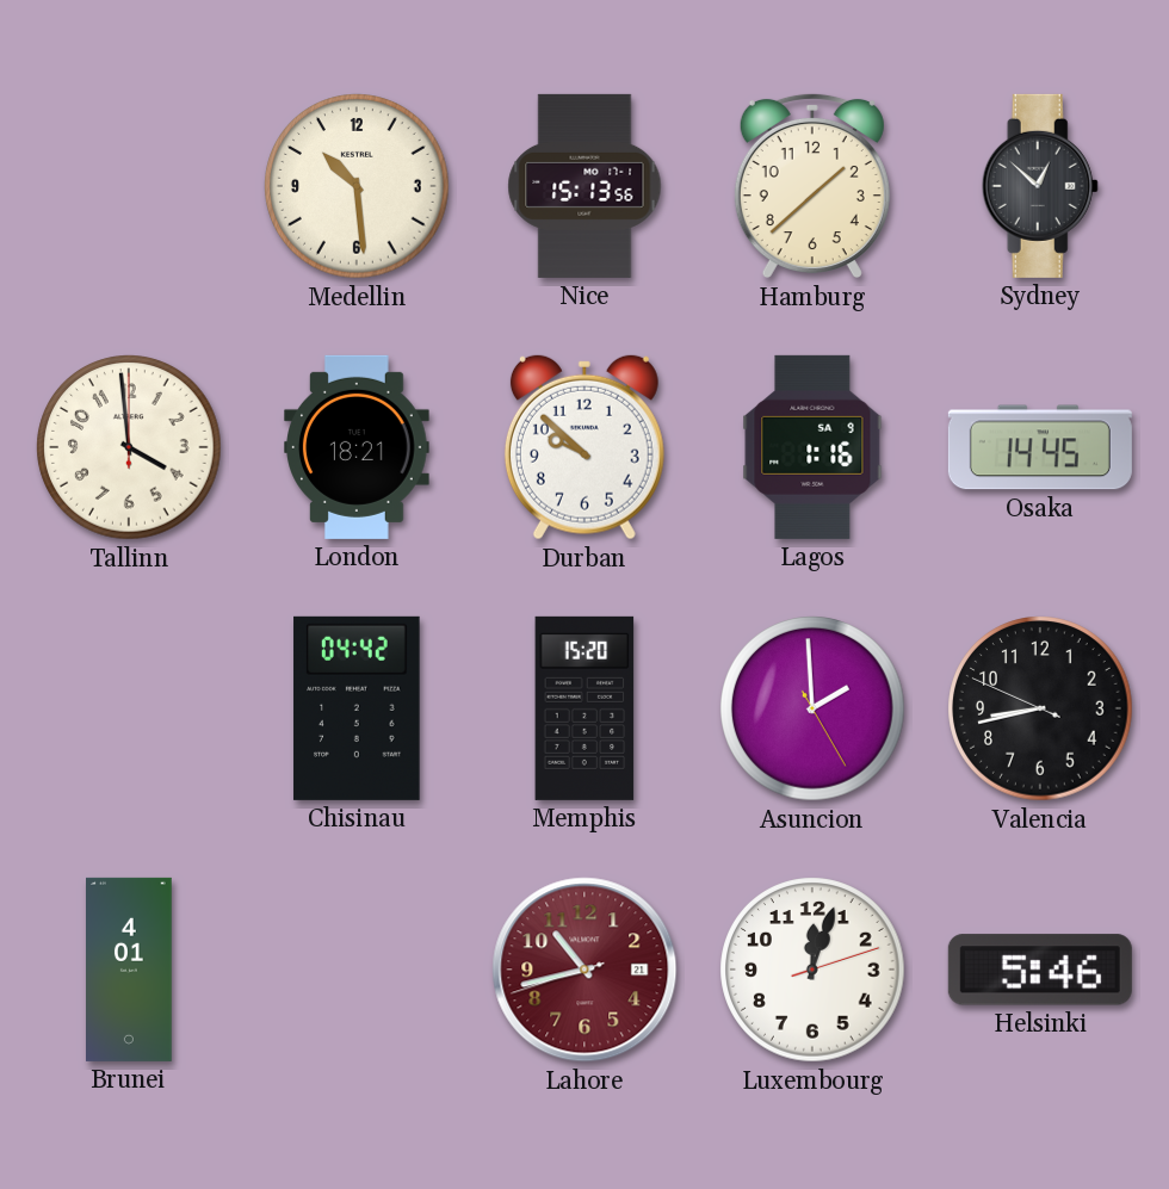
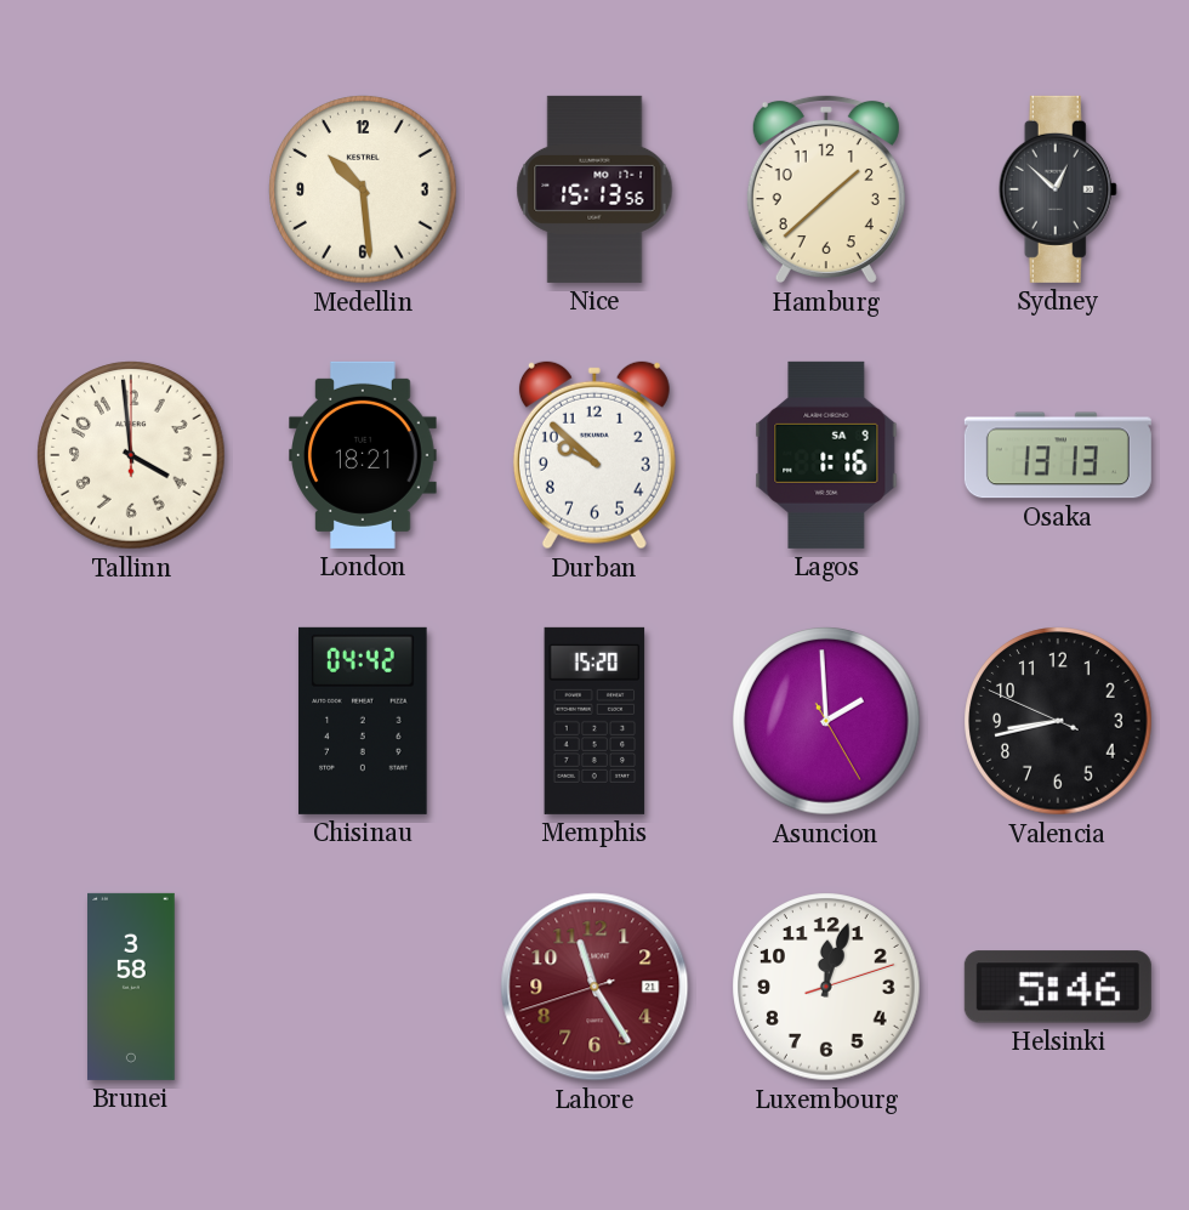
Osaka: 14:45 -> 13:13 (1058, 455)
Brunei: 4:01 -> 3:58 (132, 987)
Lahore: 10:42 -> 11:24 (594, 987)
